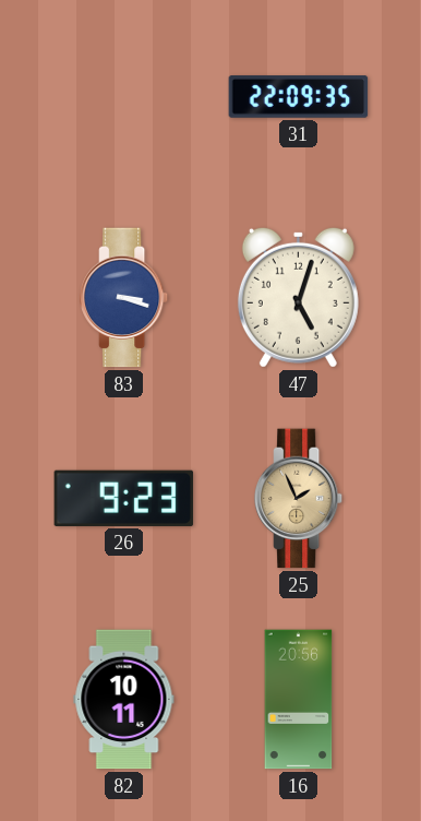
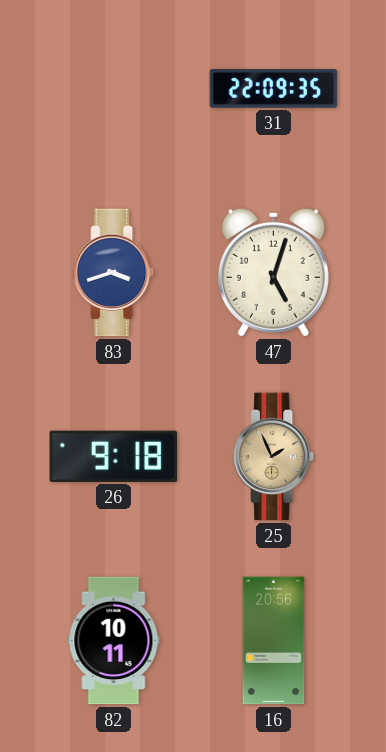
83: 3:18 -> 3:42 (115, 273)
26: 9:23 -> 9:18 (114, 456)
